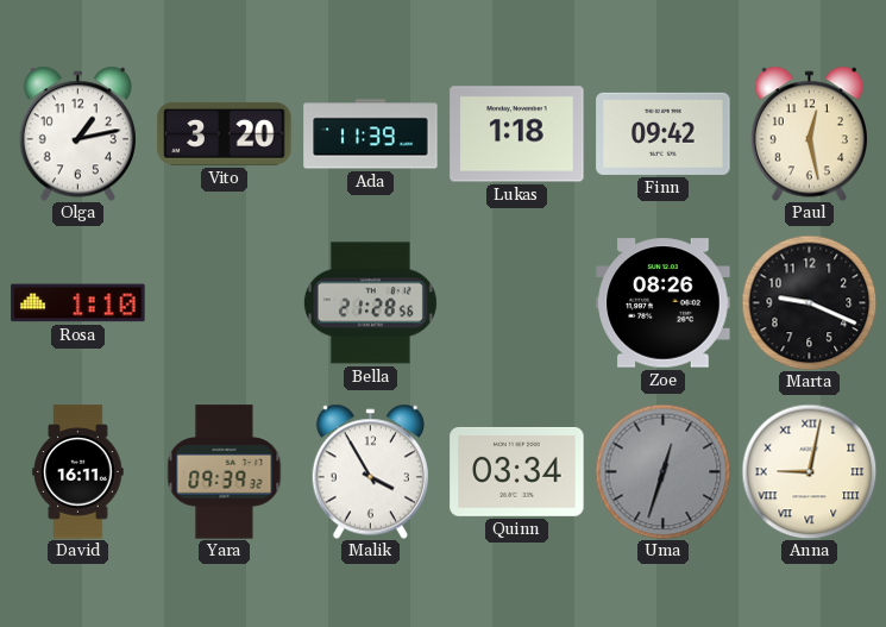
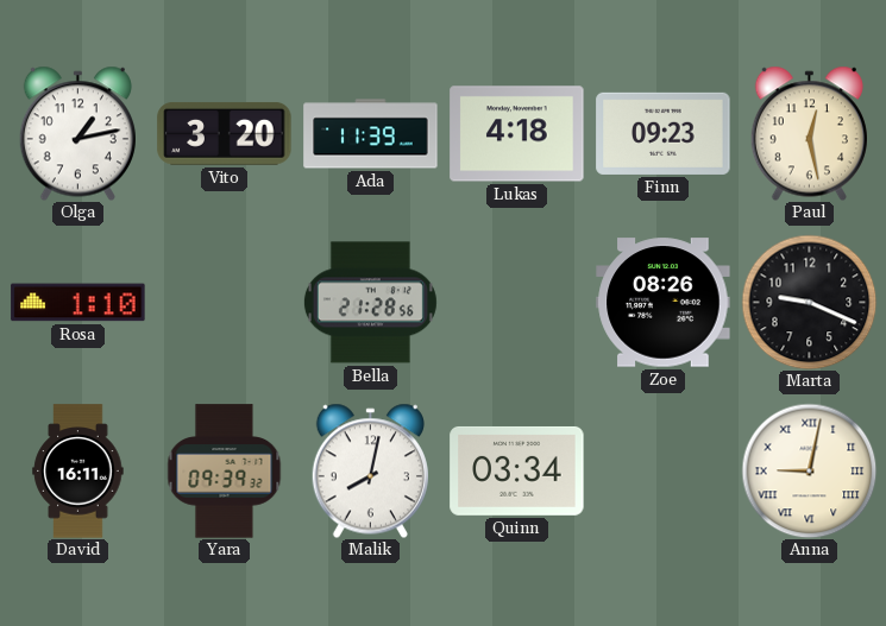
Lukas: 1:18 -> 4:18 (517, 134)
Finn: 09:42 -> 09:23 (664, 133)
Malik: 3:55 -> 8:02 (370, 470)
Uma: 12:33 -> none (662, 471)
